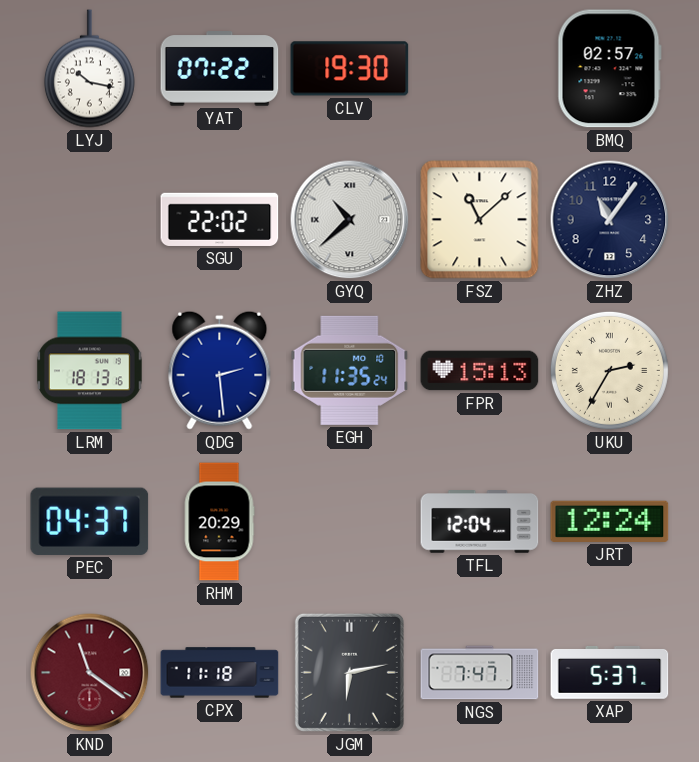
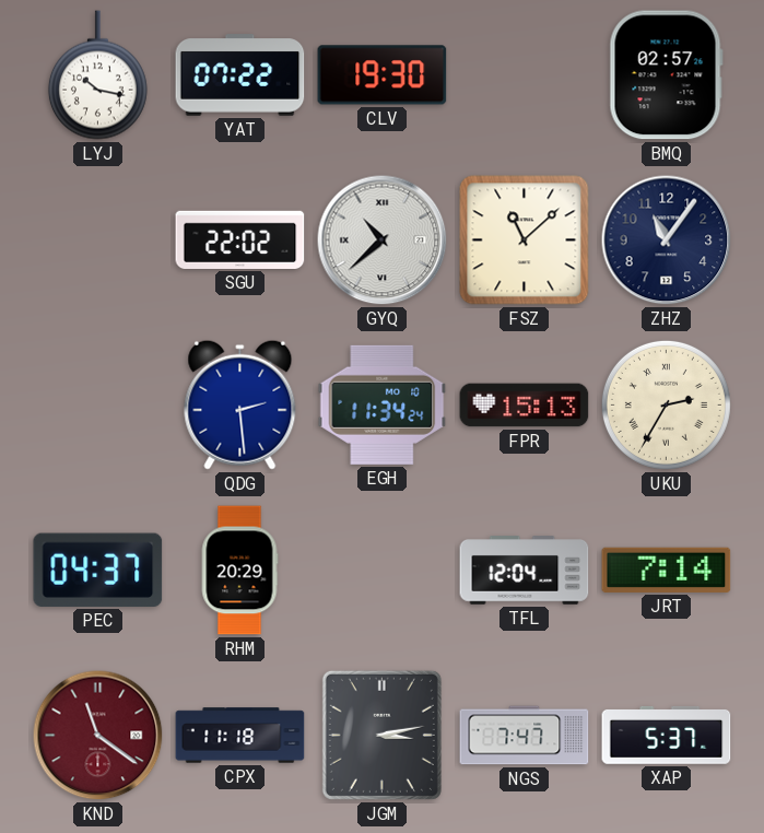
LRM: 18:13 -> none (89, 371)
EGH: 11:35 -> 11:34 (383, 404)
JRT: 12:24 -> 7:14 (667, 570)
JGM: 6:13 -> 3:13 (381, 735)
